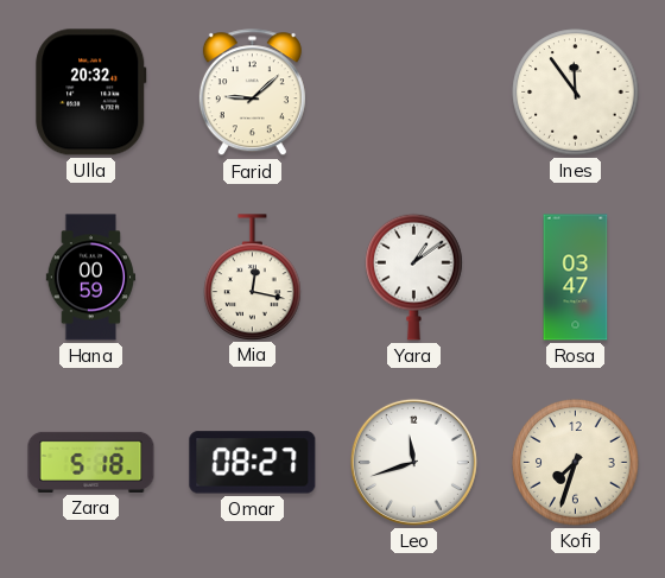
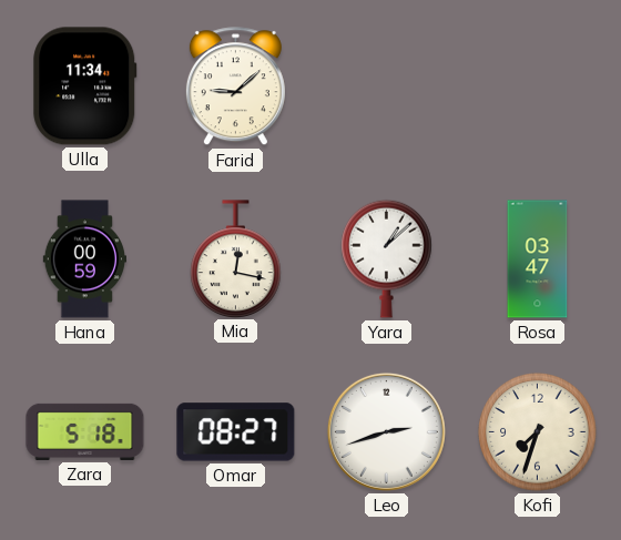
Ulla: 20:32 -> 11:34 (85, 86)
Ines: 11:54 -> none (576, 93)
Yara: 1:09 -> 1:08 (387, 258)
Leo: 11:42 -> 2:42 (386, 431)
